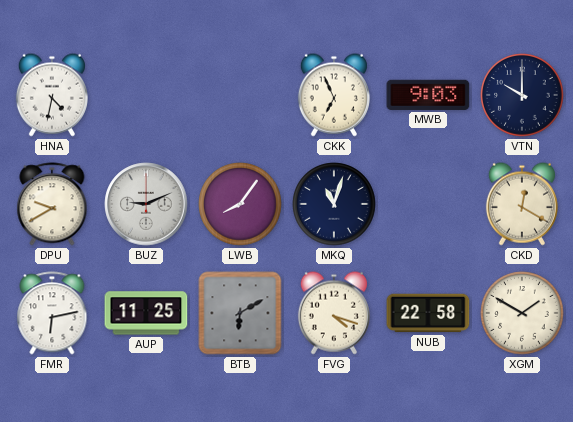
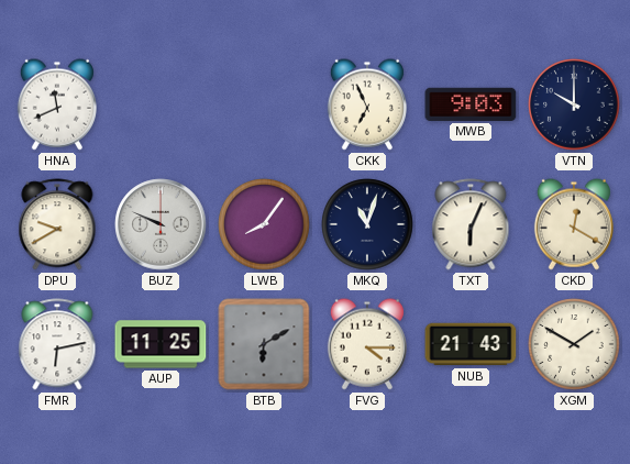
HNA: 4:32 -> 11:41 (57, 104)
BUZ: 9:11 -> 9:49 (161, 224)
TXT: none -> 6:04 (471, 224)
FVG: 4:18 -> 4:15 (367, 344)
NUB: 22:58 -> 21:43 (471, 344)
